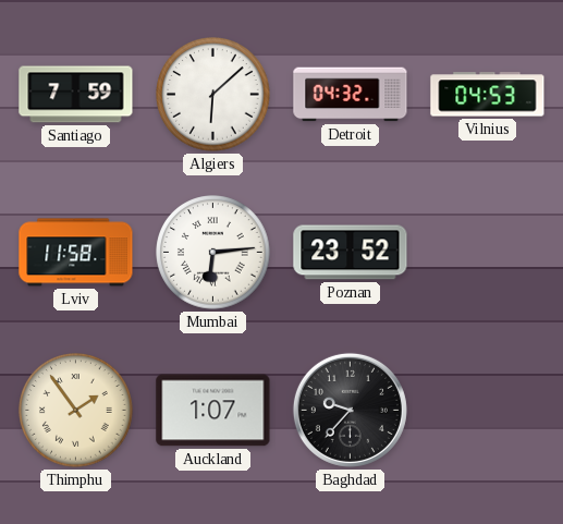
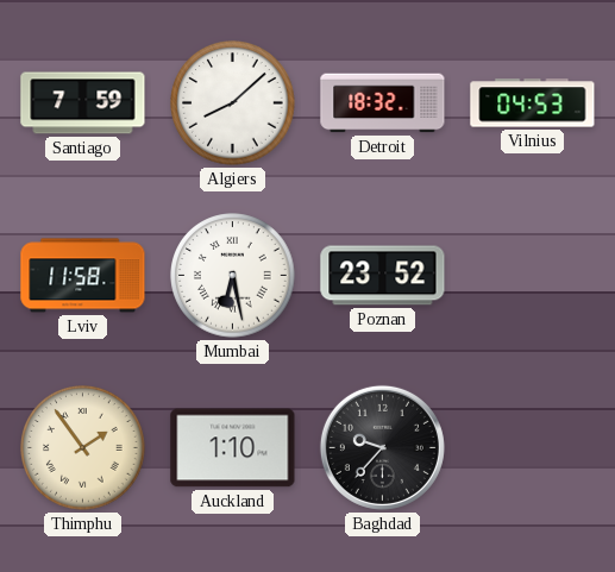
Algiers: 6:08 -> 8:08 (233, 103)
Detroit: 04:32 -> 18:32 (383, 103)
Mumbai: 6:14 -> 6:28 (233, 276)
Auckland: 1:07 -> 1:10 (233, 448)
